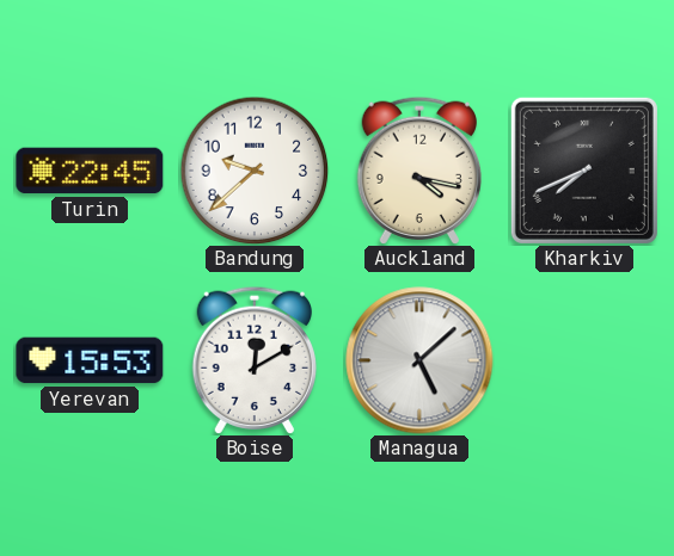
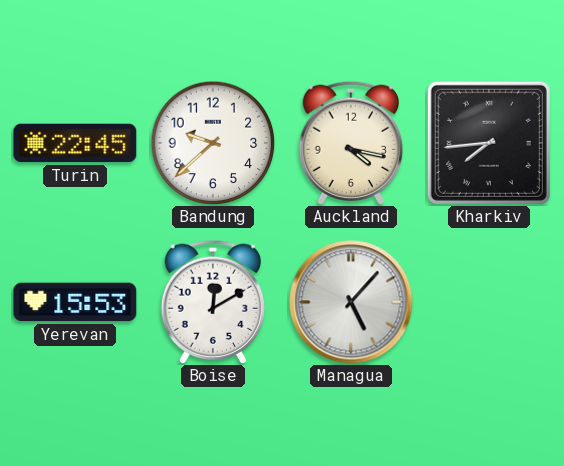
Kharkiv: 7:41 -> 7:44 (489, 143)
Managua: 5:08 -> 5:07 (351, 302)
